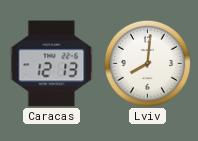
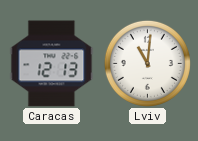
Lviv: 8:01 -> 11:01 (147, 63)
